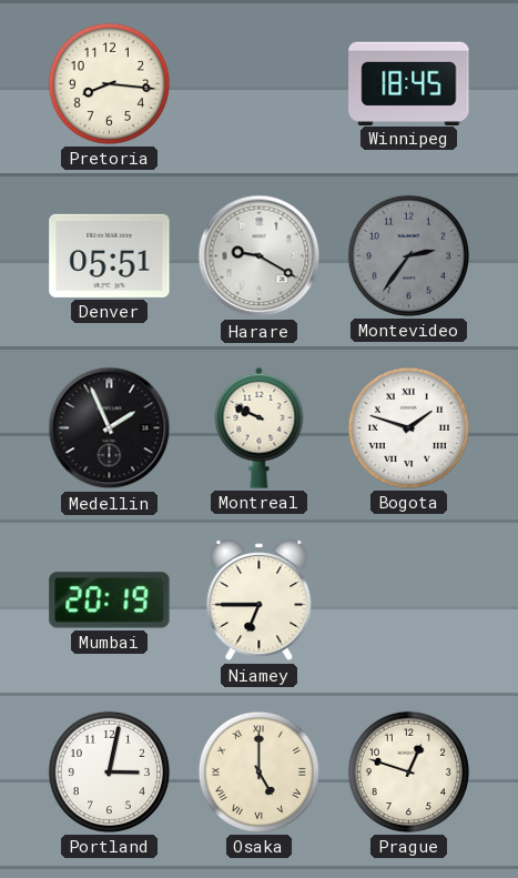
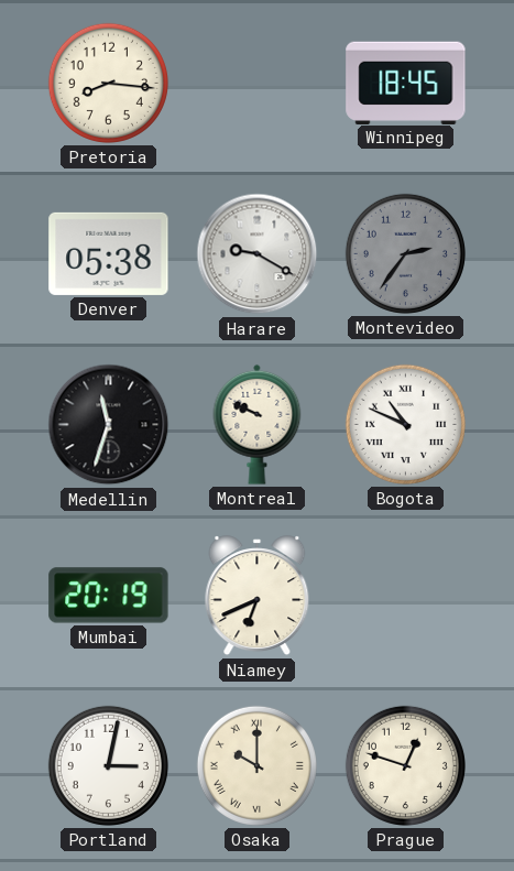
Denver: 05:51 -> 05:38 (109, 253)
Medellin: 1:56 -> 11:33 (109, 425)
Bogota: 1:48 -> 10:49 (405, 424)
Niamey: 6:45 -> 6:41 (258, 596)
Osaka: 5:00 -> 10:00 (256, 765)
